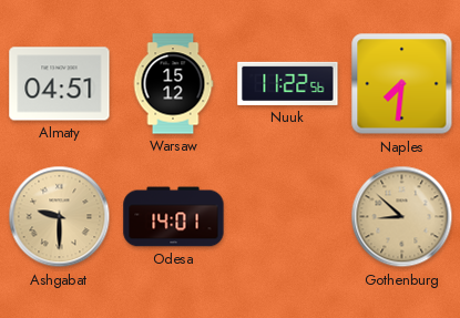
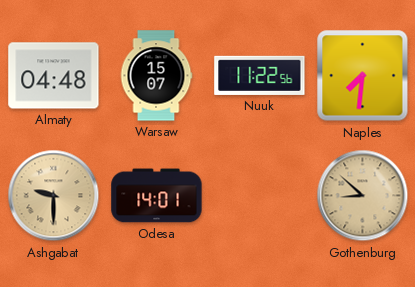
Almaty: 04:51 -> 04:48 (54, 76)
Warsaw: 15:12 -> 15:07 (156, 76)
